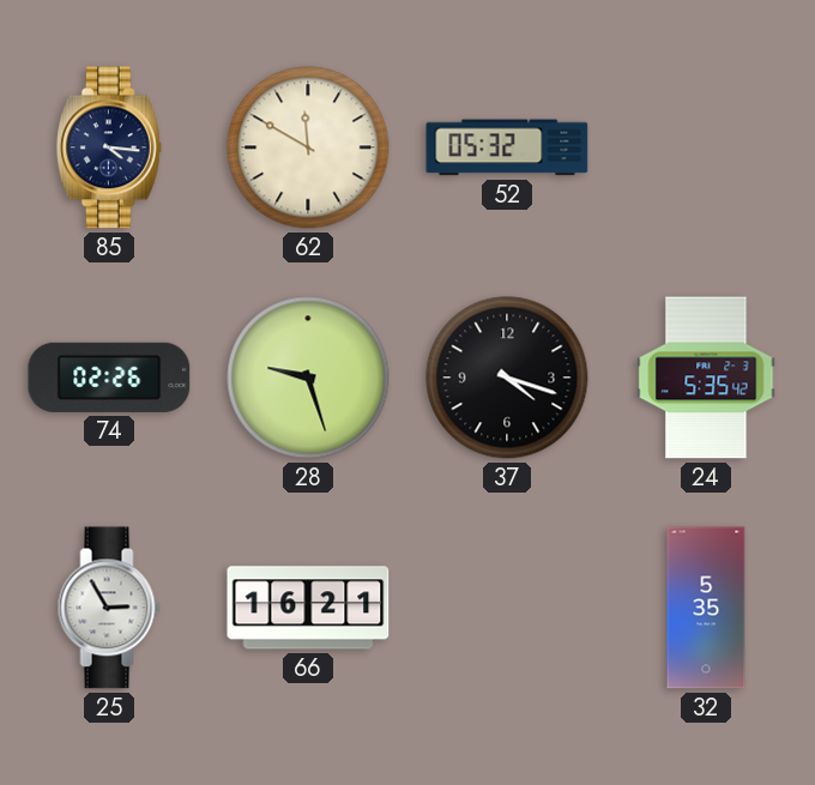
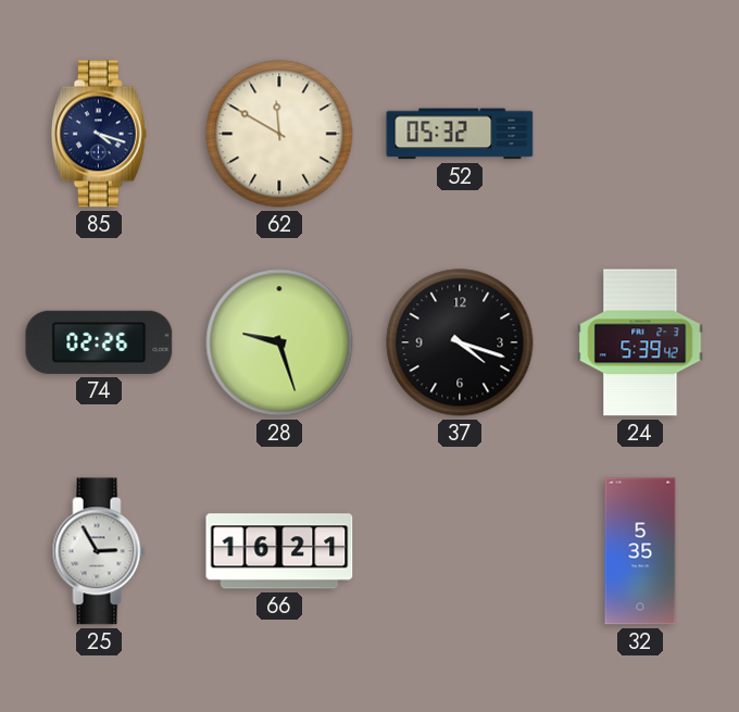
85: 4:16 -> 4:18 (99, 134)
24: 5:35 -> 5:39 (640, 342)
